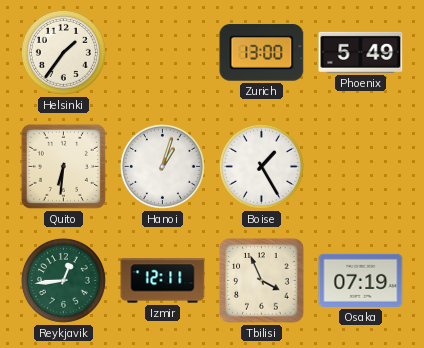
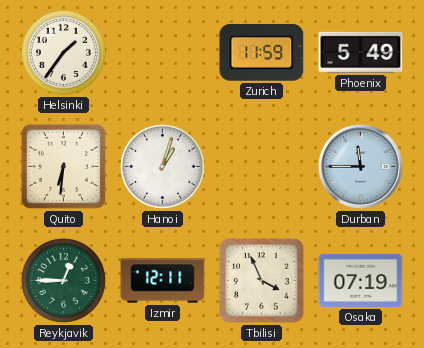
Zurich: 13:00 -> 11:59 (262, 53)
Boise: 1:25 -> none (261, 166)
Durban: none -> 11:45 (361, 167)
Reykjavik: 12:44 -> 12:45 (63, 280)
